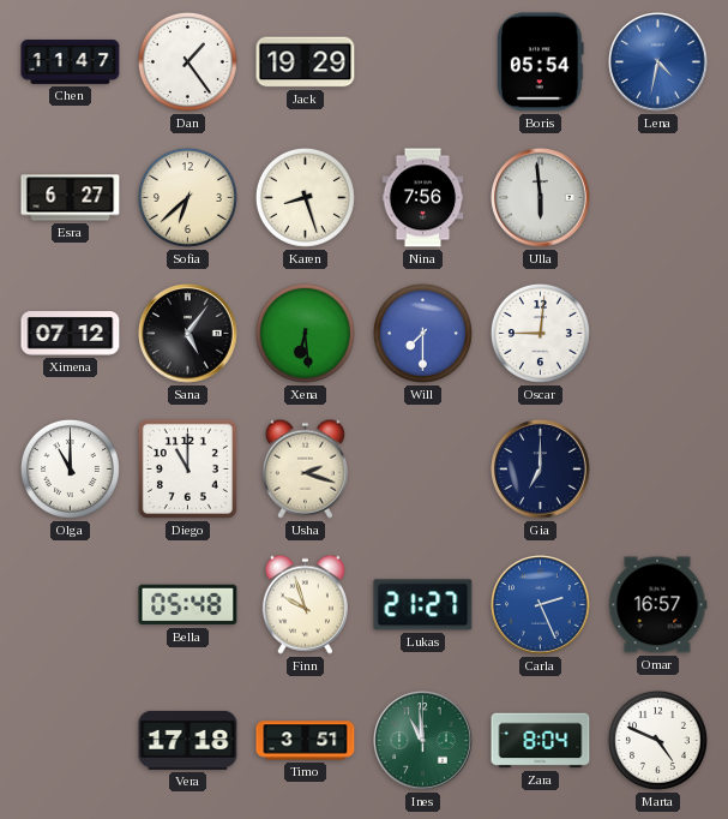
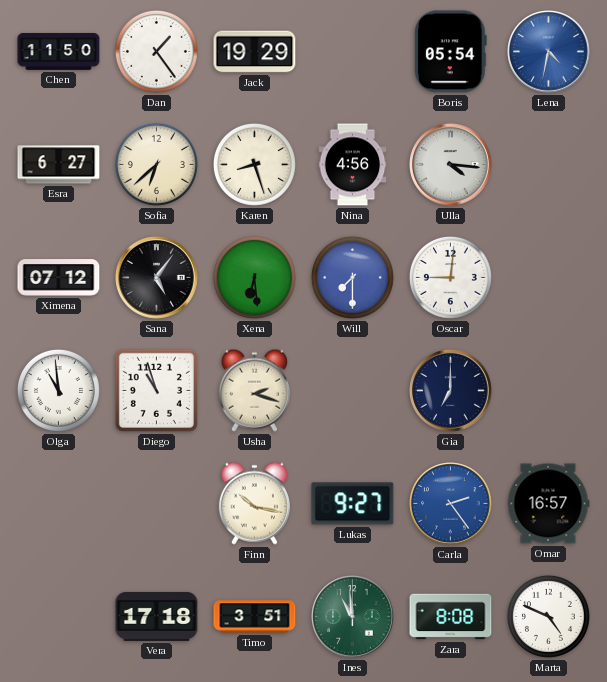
Chen: 11:47 -> 11:50 (59, 51)
Nina: 7:56 -> 4:56 (353, 165)
Ulla: 5:59 -> 4:16 (451, 165)
Olga: 11:00 -> 10:59 (58, 390)
Diego: 11:00 -> 10:57 (156, 390)
Bella: 05:48 -> none (188, 605)
Finn: 9:57 -> 10:17 (254, 503)
Lukas: 21:27 -> 9:27 (353, 504)
Carla: 2:26 -> 2:24 (451, 504)
Zara: 8:04 -> 8:08 (451, 617)
